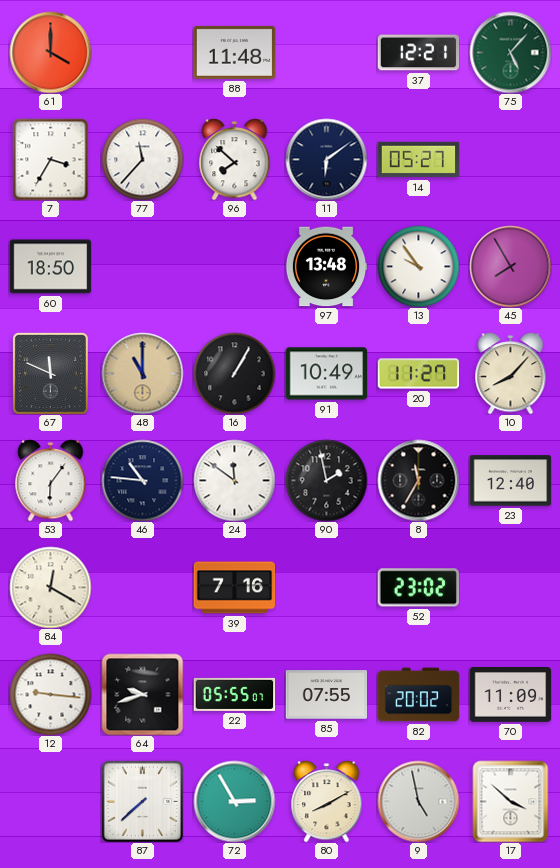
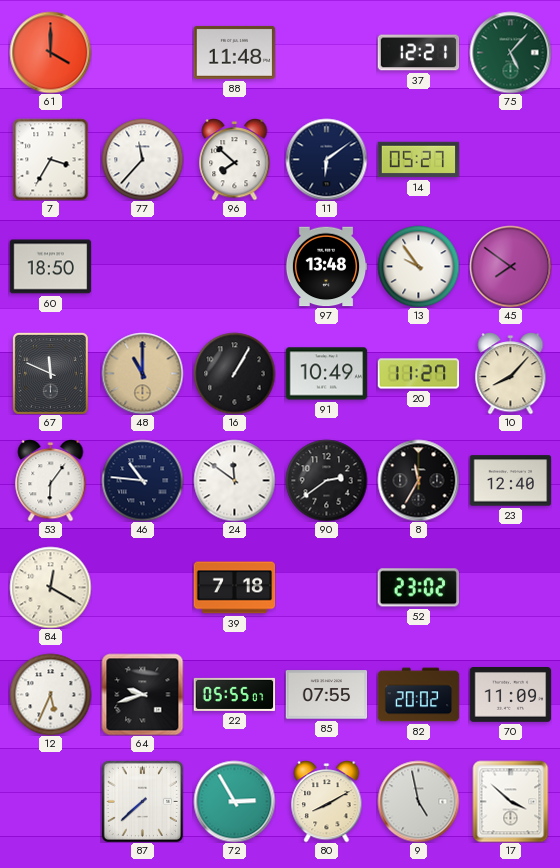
45: 7:55 -> 7:51 (510, 266)
90: 1:58 -> 2:39 (326, 480)
39: 7:16 -> 7:18 (234, 588)
12: 9:16 -> 5:34 (50, 694)
